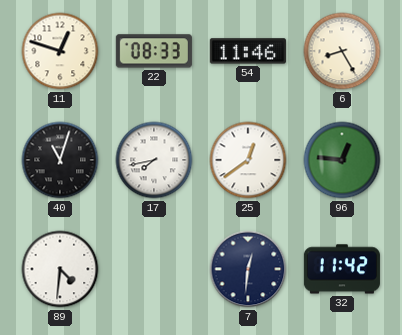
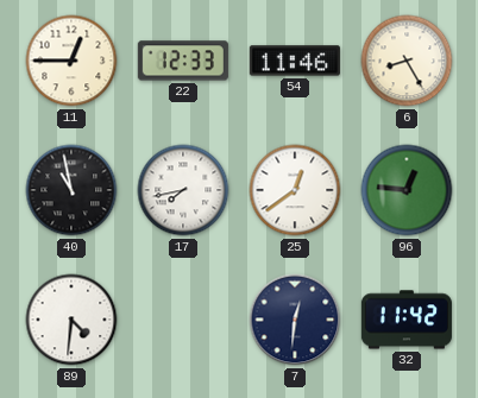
11: 12:48 -> 12:45 (71, 61)
22: 08:33 -> 12:33 (183, 61)
40: 11:03 -> 10:58 (71, 190)
